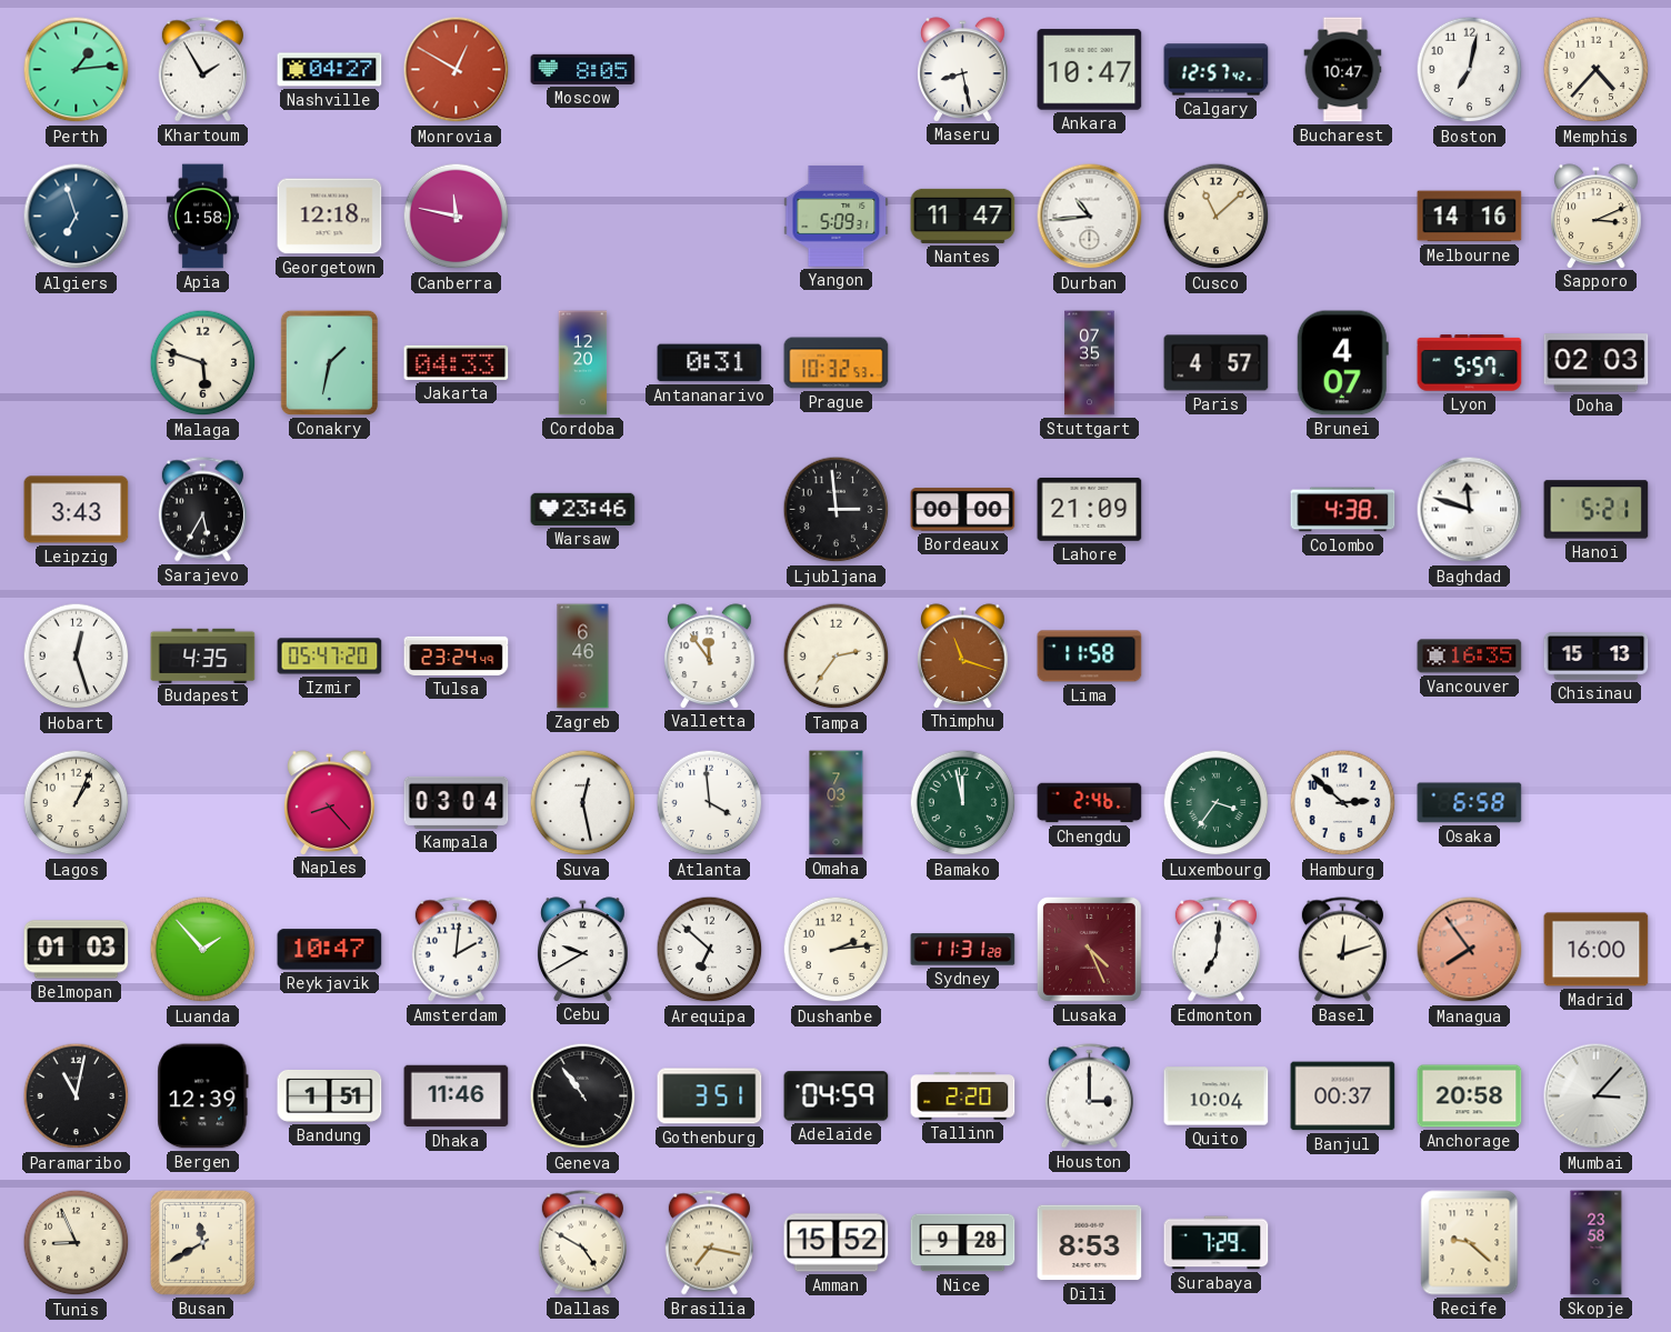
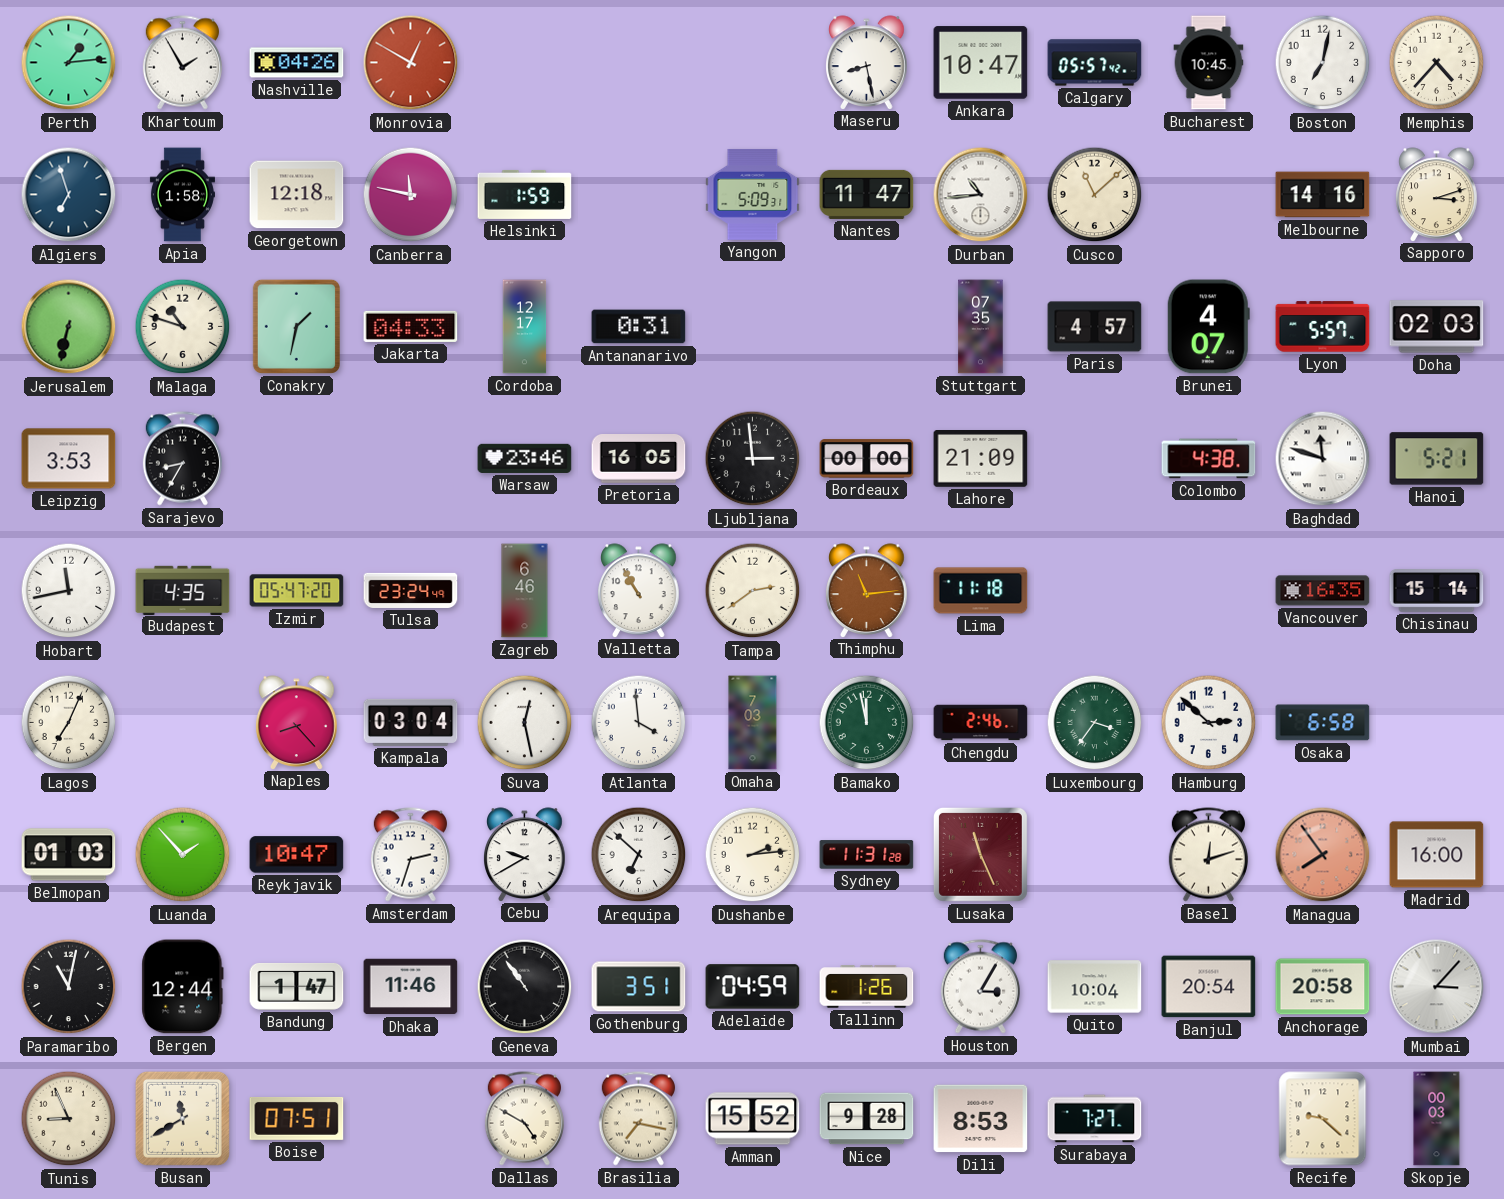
Nashville: 04:27 -> 04:26 (297, 63)
Moscow: 8:05 -> none (583, 69)
Calgary: 12:57 -> 05:57 (1095, 63)
Bucharest: 10:47 -> 10:45 (1209, 63)
Helsinki: none -> 1:59 (525, 194)
Sapporo: 3:11 -> 3:12 (1437, 194)
Jerusalem: none -> 6:32 (69, 327)
Malaga: 5:48 -> 10:48 (183, 327)
Cordoba: 12:20 -> 12:17 (525, 327)
Prague: 10:32 -> none (837, 363)
Leipzig: 3:43 -> 3:53 (69, 459)
Sarajevo: 5:35 -> 8:35 (182, 459)
Pretoria: none -> 16:05 (639, 459)
Hobart: 12:27 -> 11:43 (69, 591)
Valletta: 11:54 -> 10:55 (639, 590)
Tampa: 2:36 -> 2:39 (753, 591)
Thimphu: 11:18 -> 11:14 (867, 590)
Lima: 11:58 -> 11:18 (981, 591)
Chisinau: 15:13 -> 15:14 (1437, 591)
Lagos: 1:04 -> 7:04 (69, 723)
Amsterdam: 2:01 -> 2:33 (410, 855)
Lusaka: 4:26 -> 11:26 (980, 854)
Edmonton: 7:01 -> none (1215, 950)
Bergen: 12:39 -> 12:44 (183, 987)
Bandung: 1:51 -> 1:47 (297, 986)
Tallinn: 2:20 -> 1:26 (867, 987)
Houston: 3:00 -> 3:05 (980, 987)
Banjul: 00:37 -> 20:54 (1209, 987)
Boise: none -> 07:51 (297, 1118)
Surabaya: 7:29 -> 7:27 (1095, 1119)
Skopje: 23:58 -> 00:03 (1437, 1119)
